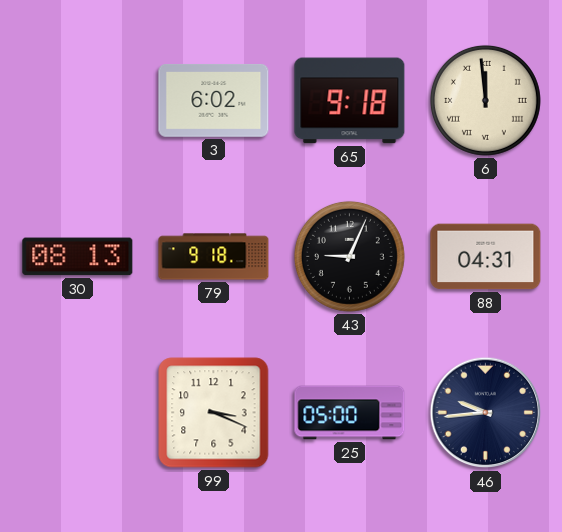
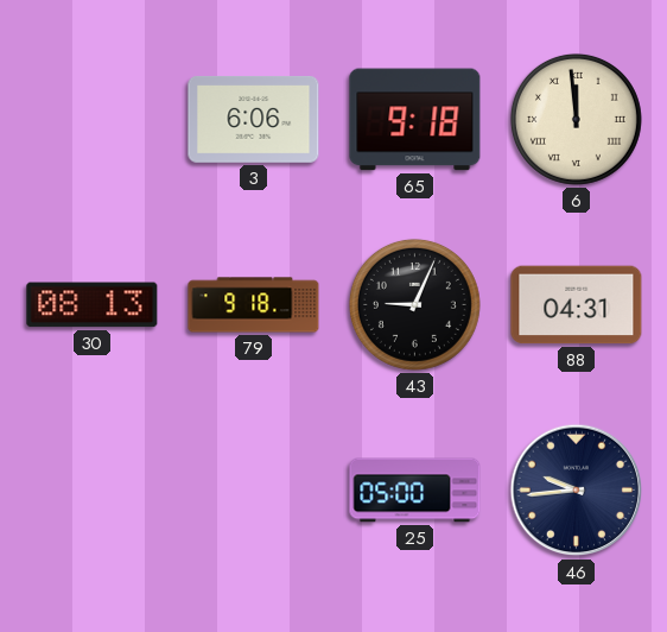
3: 6:02 -> 6:06 (254, 119)
99: 3:19 -> none (214, 413)
